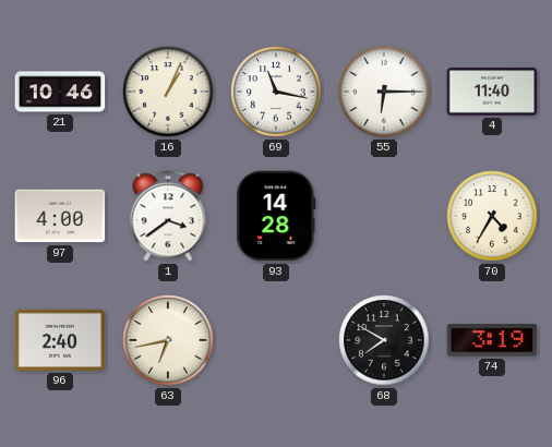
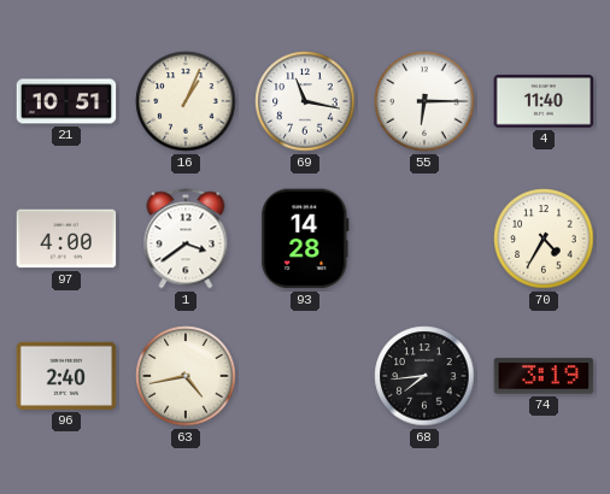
21: 10:46 -> 10:51 (66, 101)
63: 6:43 -> 4:43 (186, 376)
68: 7:50 -> 7:44 (424, 376)
